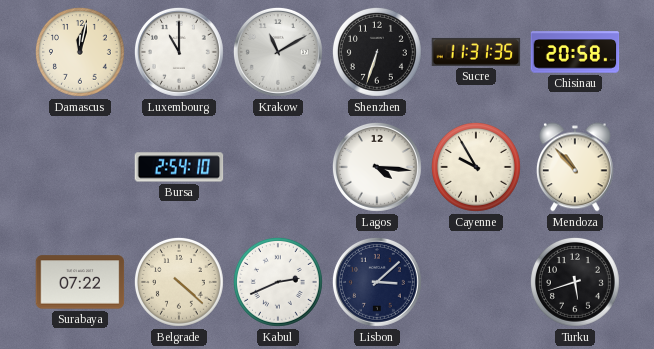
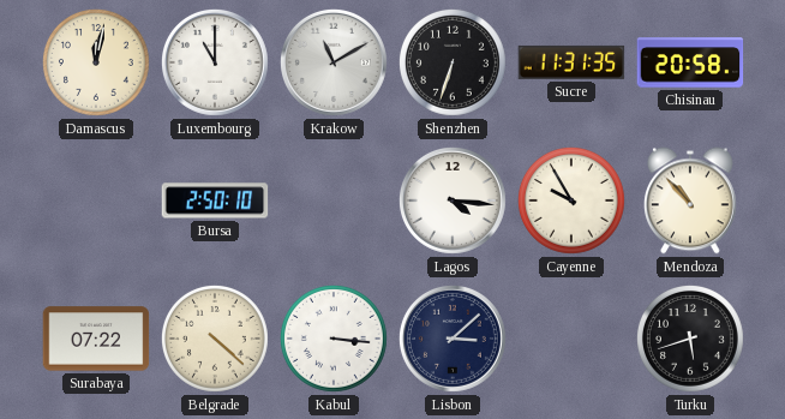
Bursa: 2:54 -> 2:50 (215, 200)
Kabul: 2:41 -> 3:16 (334, 339)
